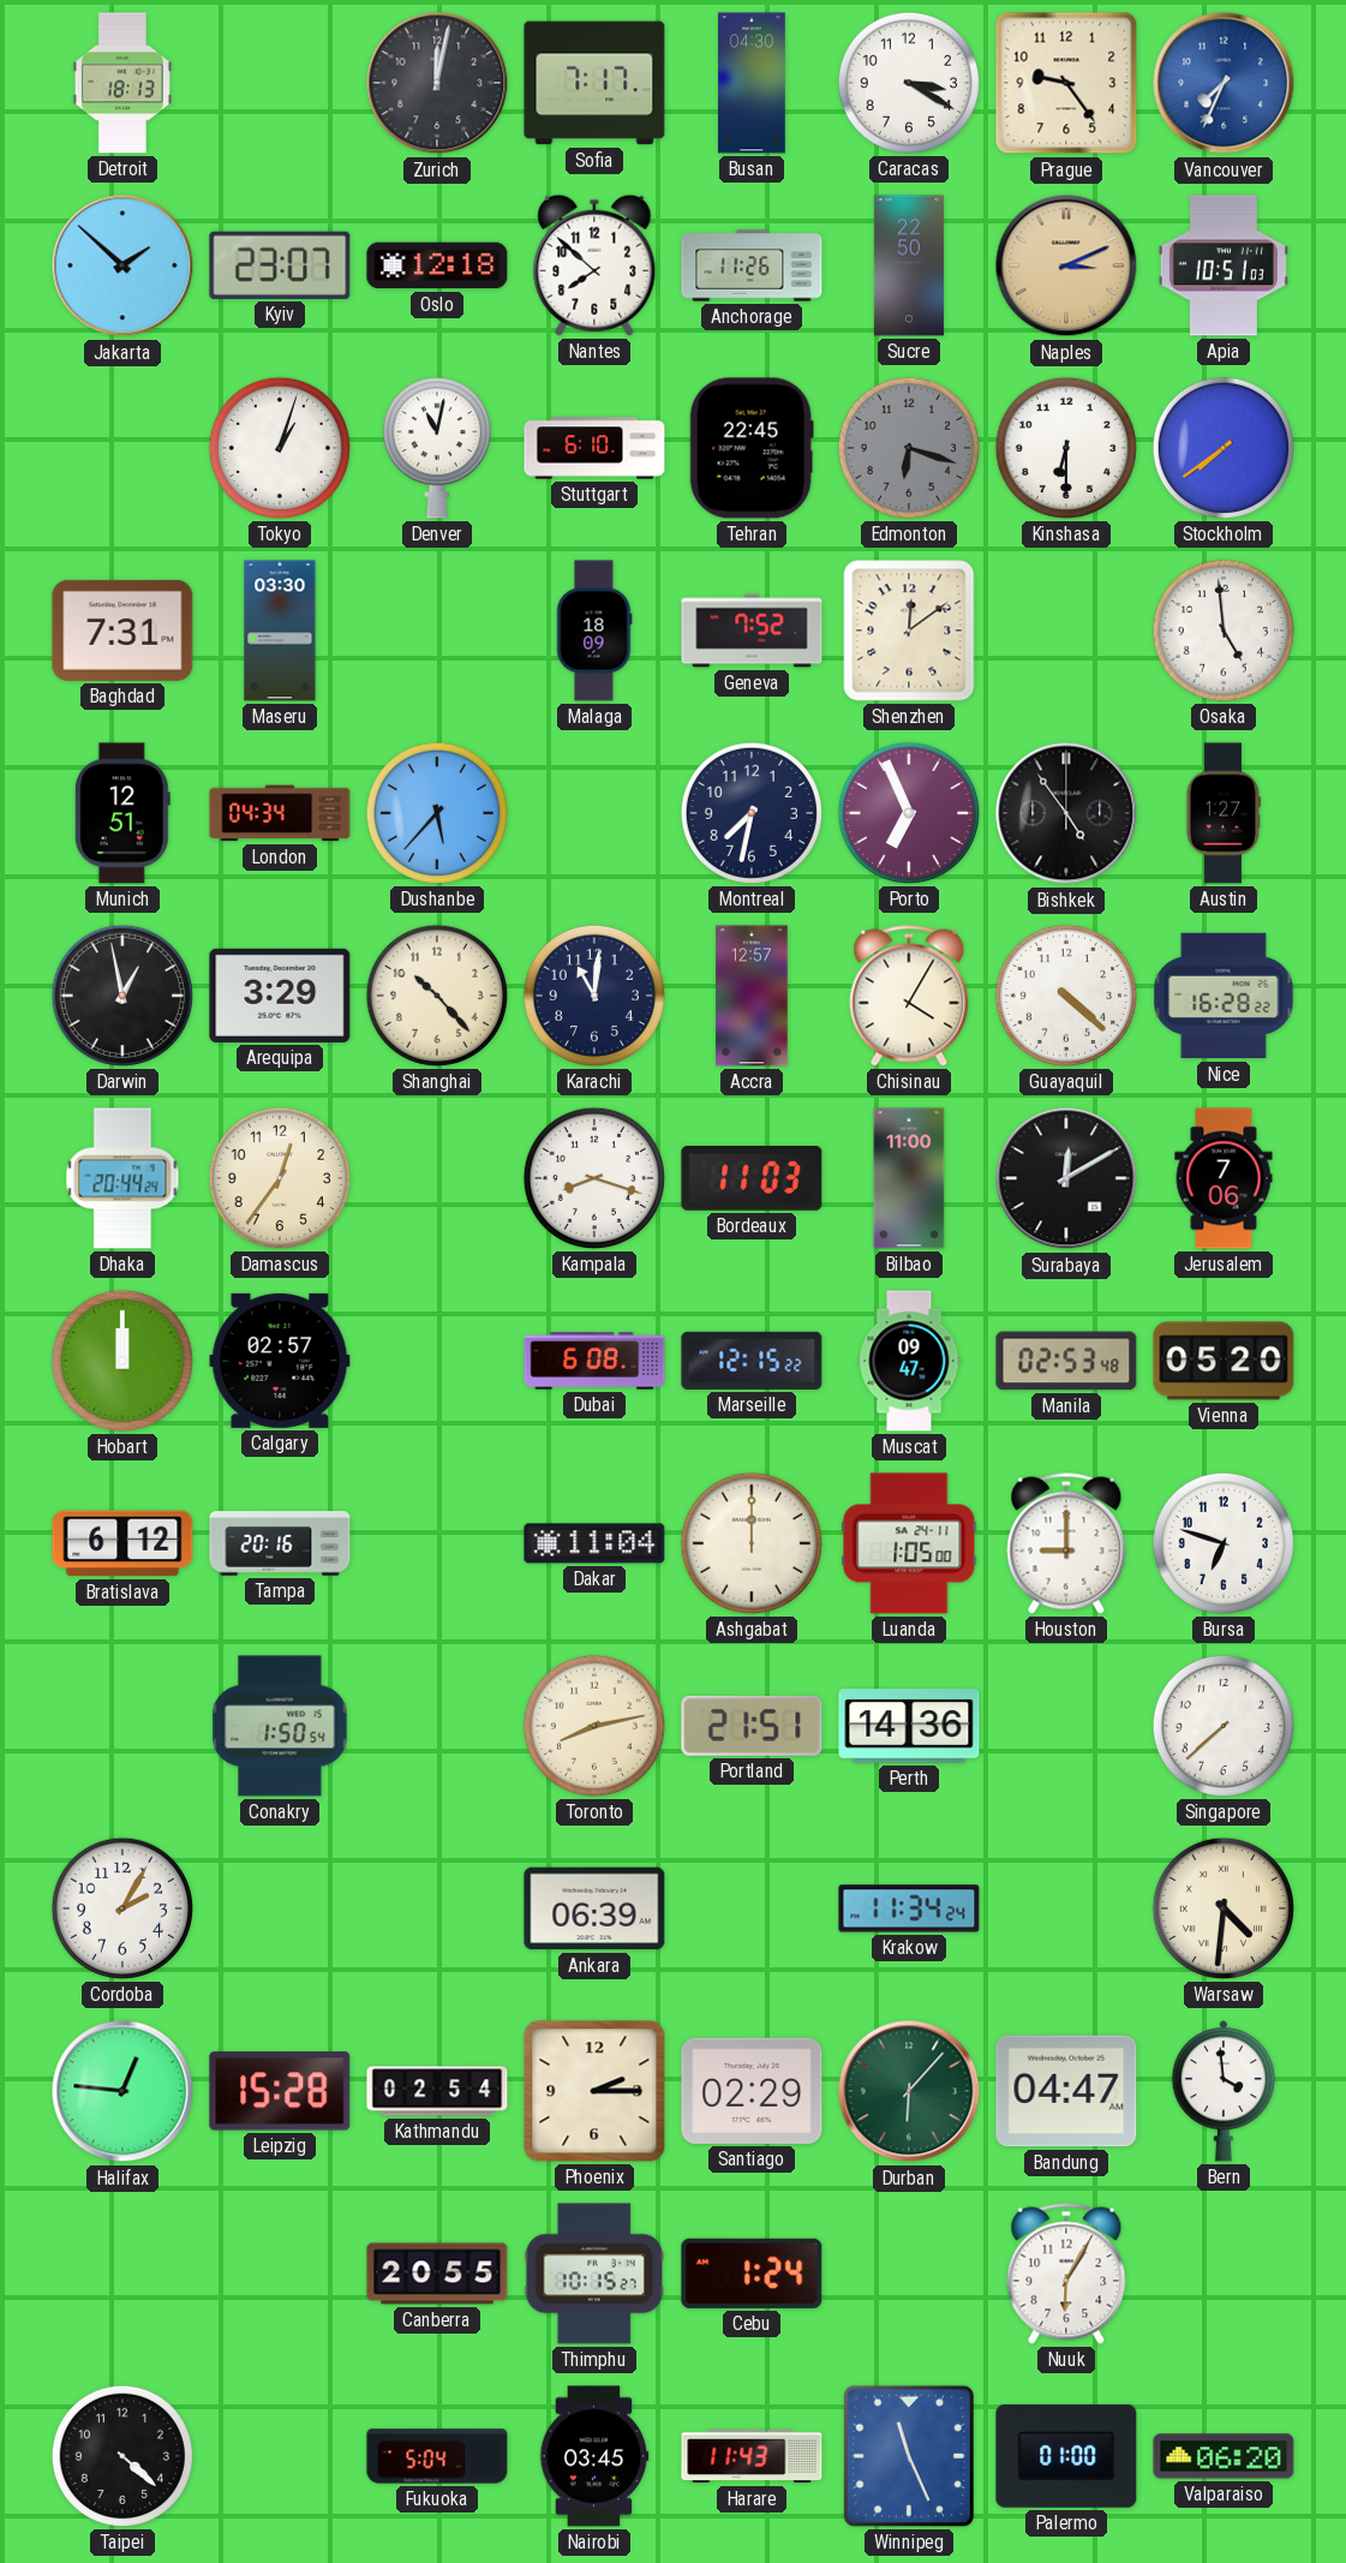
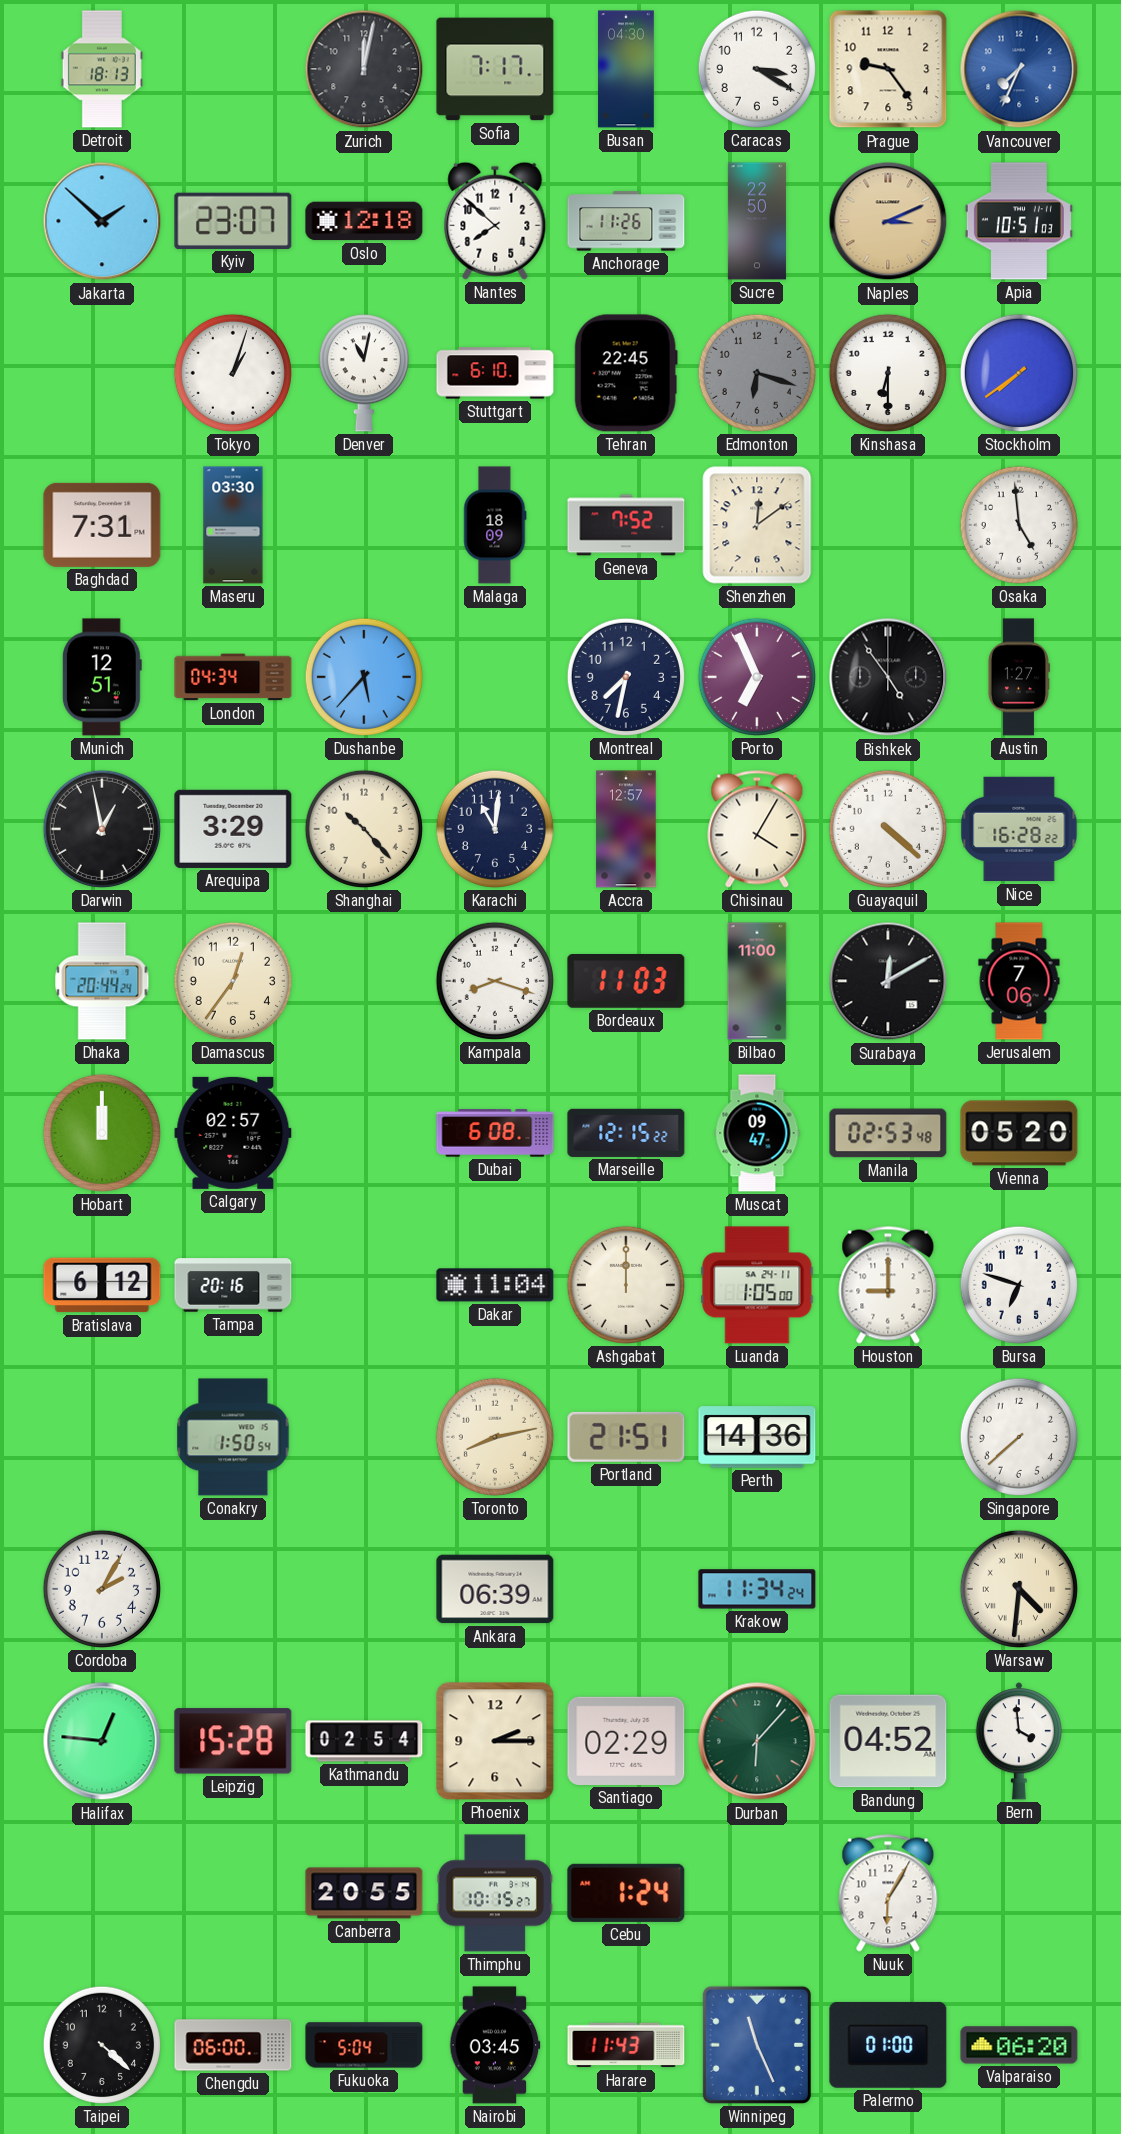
Bandung: 04:47 -> 04:52 (888, 1741)
Chengdu: none -> 06:00 (233, 2045)
